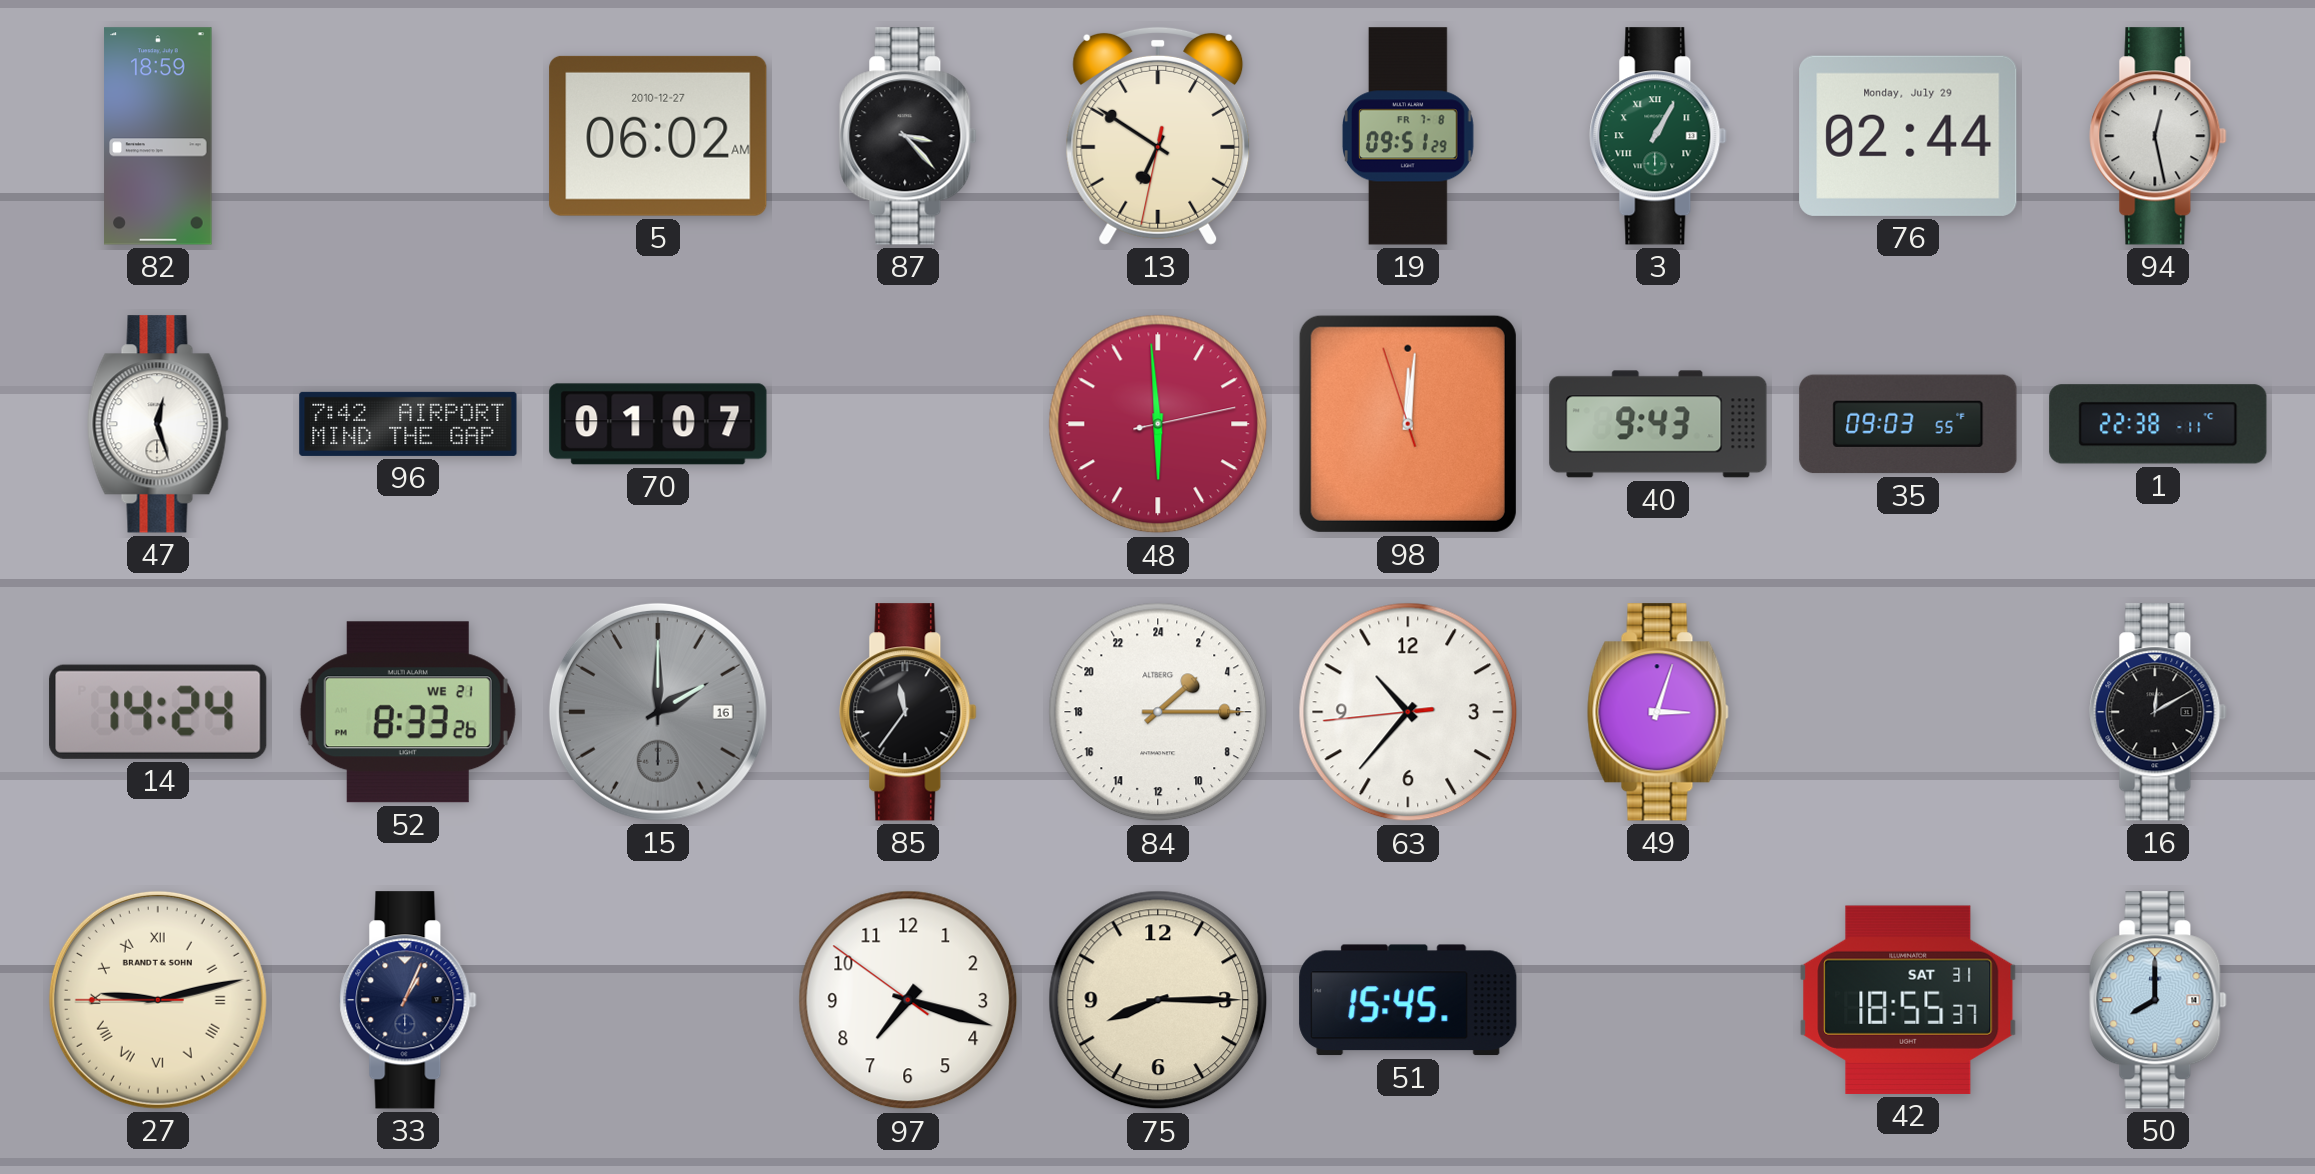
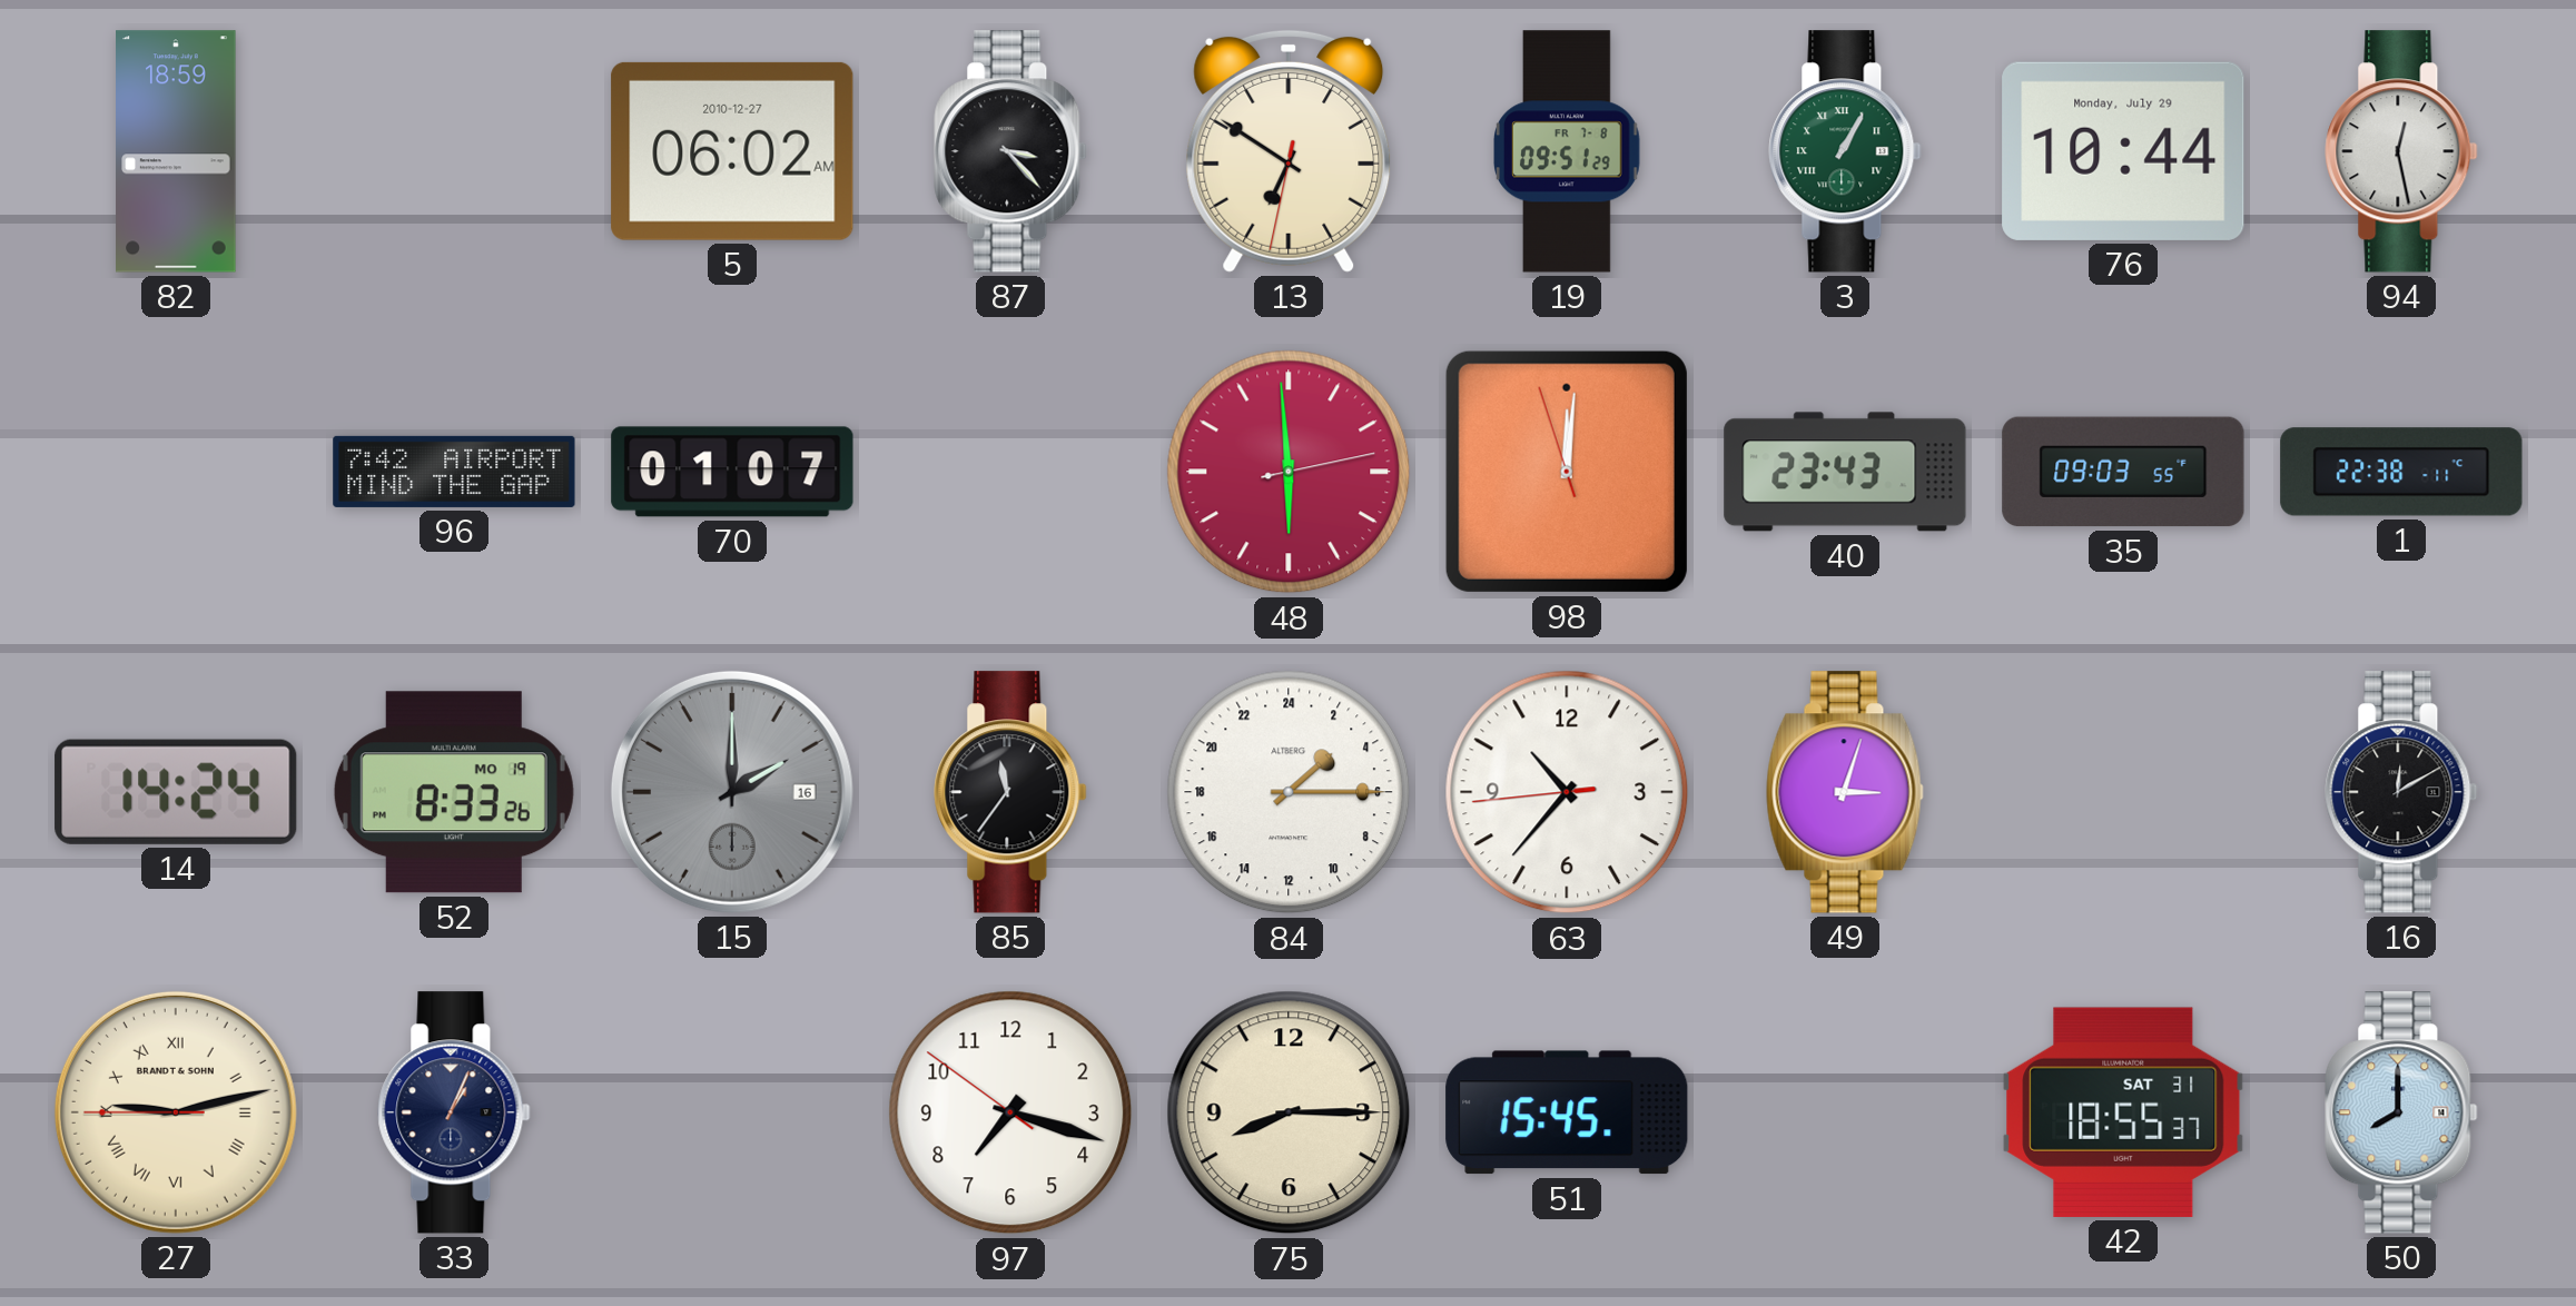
76: 02:44 -> 10:44 (2123, 151)
47: 12:27 -> none (158, 424)
40: 9:43 -> 23:43 (1845, 472)
52 date: WE 21 -> MO 19 (454, 792)
